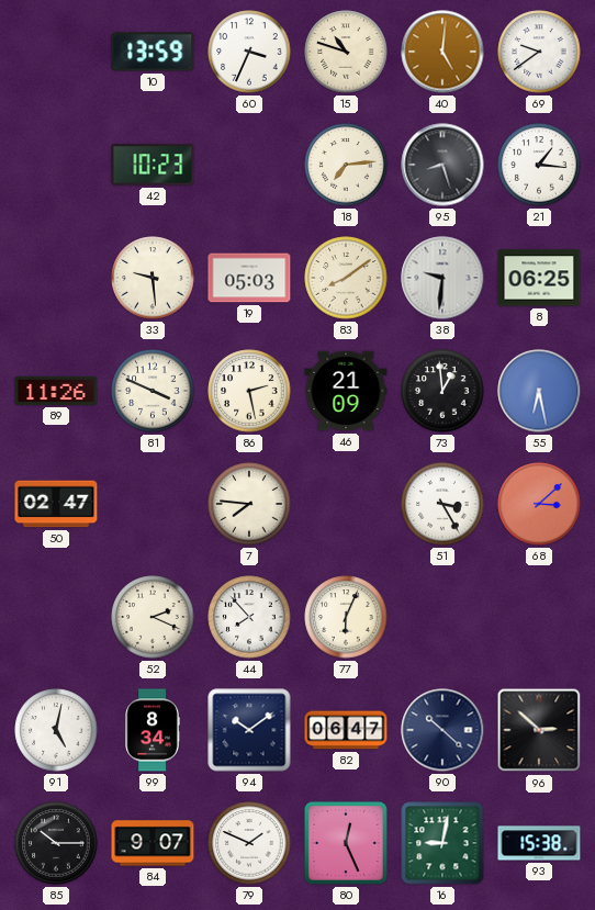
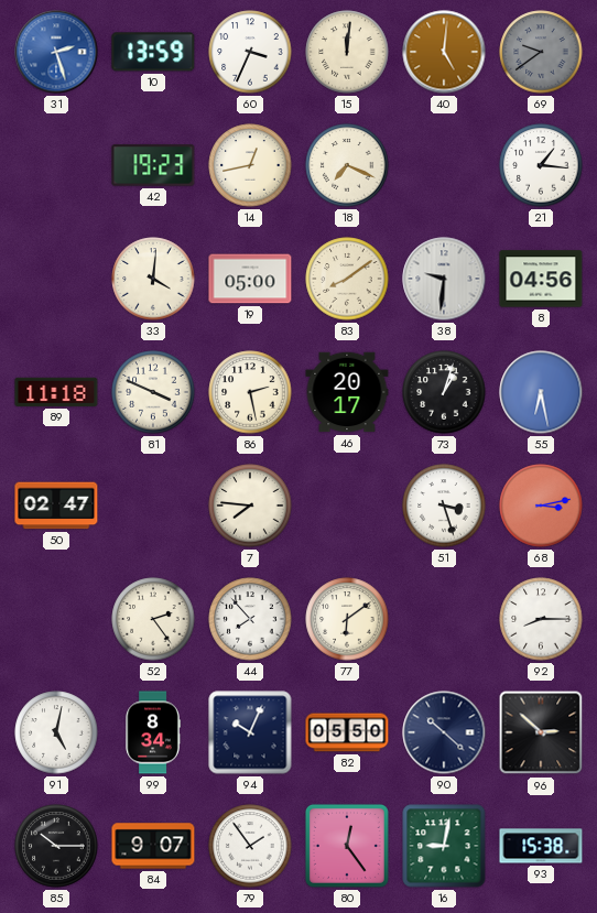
31: none -> 2:27 (56, 52)
15: 10:48 -> 12:01 (347, 52)
69 dial: white -> grey (541, 52)
42: 10:23 -> 19:23 (153, 165)
14: none -> 12:43 (250, 165)
18: 7:14 -> 7:19 (347, 165)
95: 8:27 -> none (442, 165)
33: 9:29 -> 4:01 (153, 279)
19: 05:03 -> 05:00 (250, 279)
8: 06:25 -> 04:56 (541, 279)
89: 11:26 -> 11:18 (56, 392)
46: 21:09 -> 20:17 (347, 392)
73: 12:59 -> 1:03 (444, 392)
51: 3:25 -> 3:27 (444, 506)
68: 3:08 -> 3:13 (541, 506)
52: 2:19 -> 2:24 (153, 619)
77: 6:04 -> 6:09 (347, 619)
92: none -> 8:15 (541, 619)
94: 10:09 -> 10:04 (250, 732)
82: 06:47 -> 05:50 (347, 732)
79: 1:49 -> 1:54 (250, 846)
80: 12:26 -> 12:24 (347, 846)
